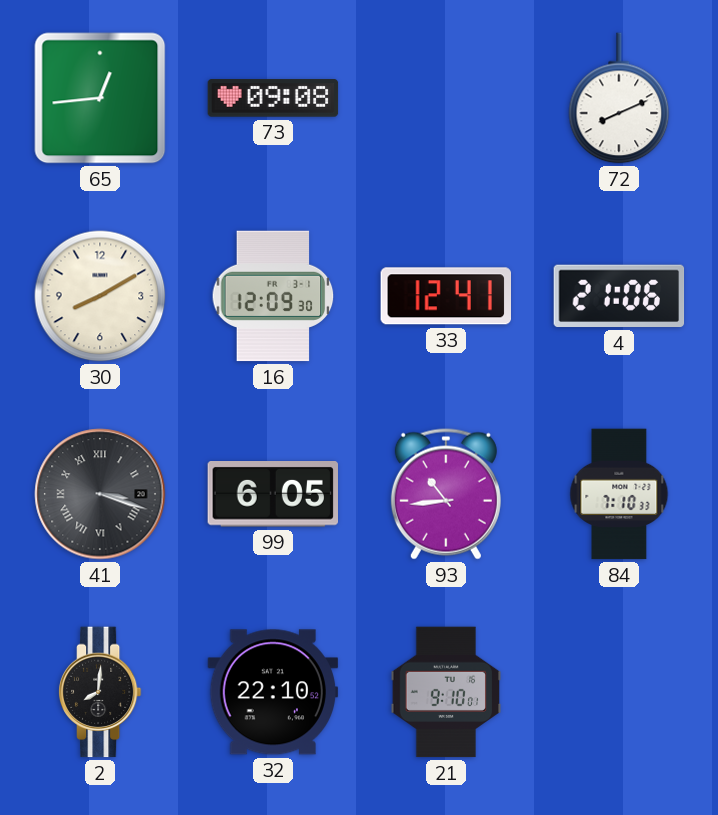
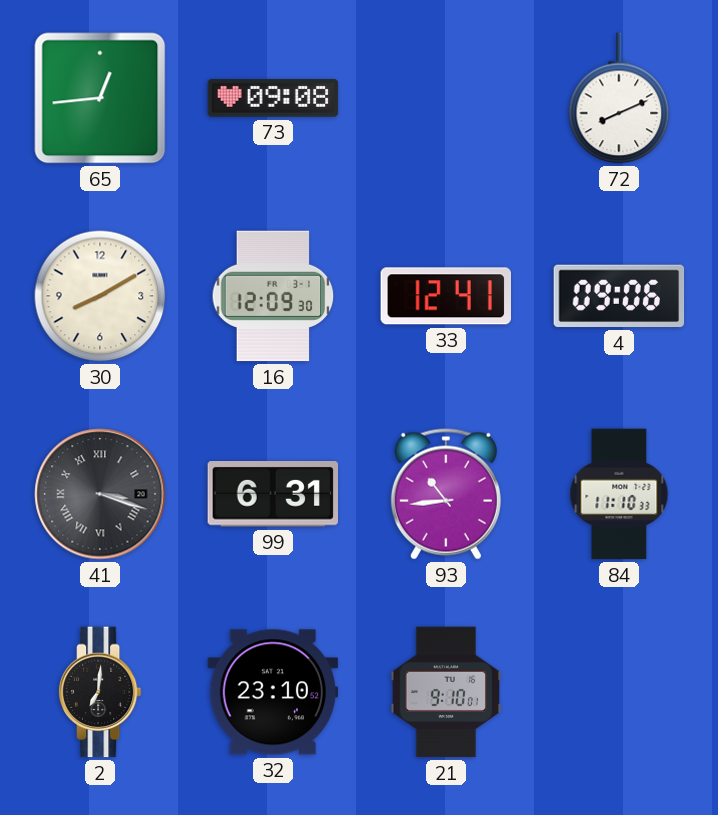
4: 21:06 -> 09:06 (619, 296)
99: 6:05 -> 6:31 (272, 495)
84: 7:10 -> 11:10 (619, 494)
2: 8:01 -> 7:01 (100, 692)
32: 22:10 -> 23:10 (273, 692)
